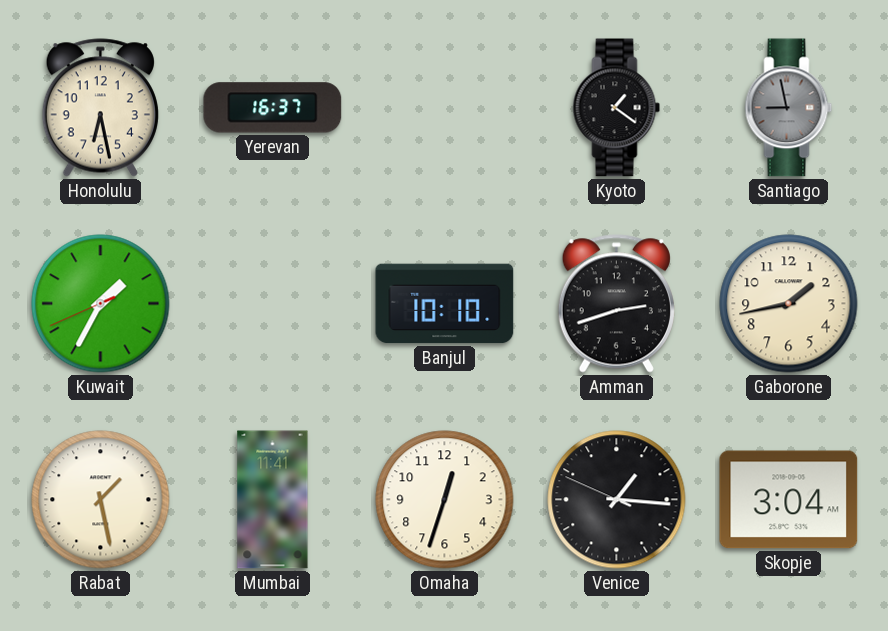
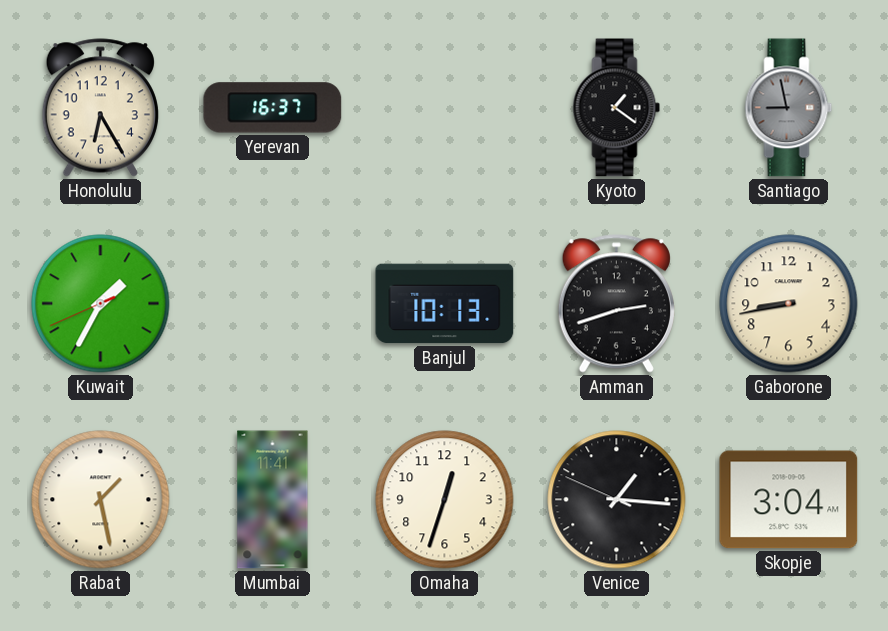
Honolulu: 6:28 -> 6:25 (100, 108)
Banjul: 10:10 -> 10:13 (445, 304)
Gaborone: 1:43 -> 8:43 (789, 304)
